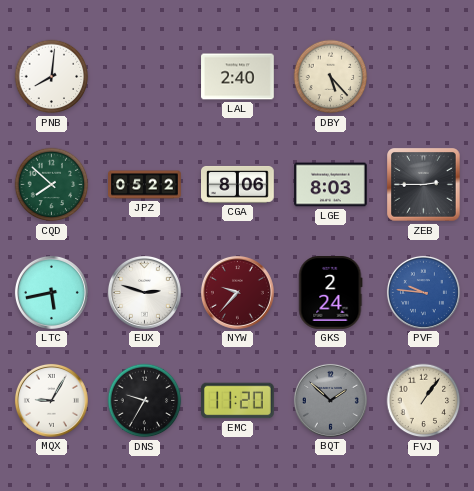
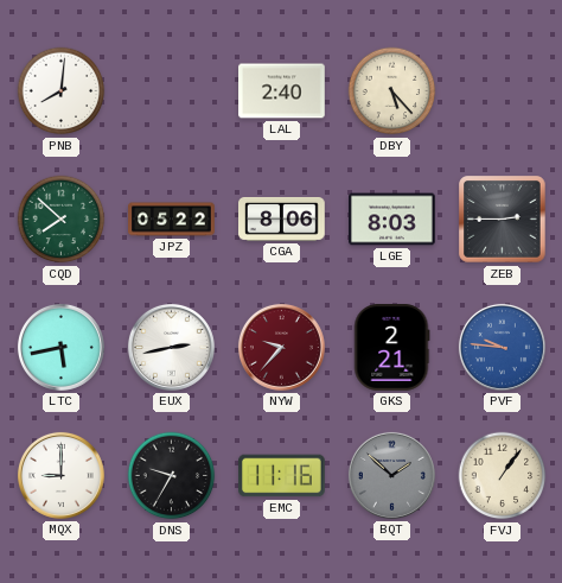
EUX: 2:48 -> 2:43 (171, 347)
GKS: 2:24 -> 2:21 (391, 348)
MQX: 9:05 -> 9:00 (60, 475)
EMC: 11:20 -> 11:16 (282, 476)
